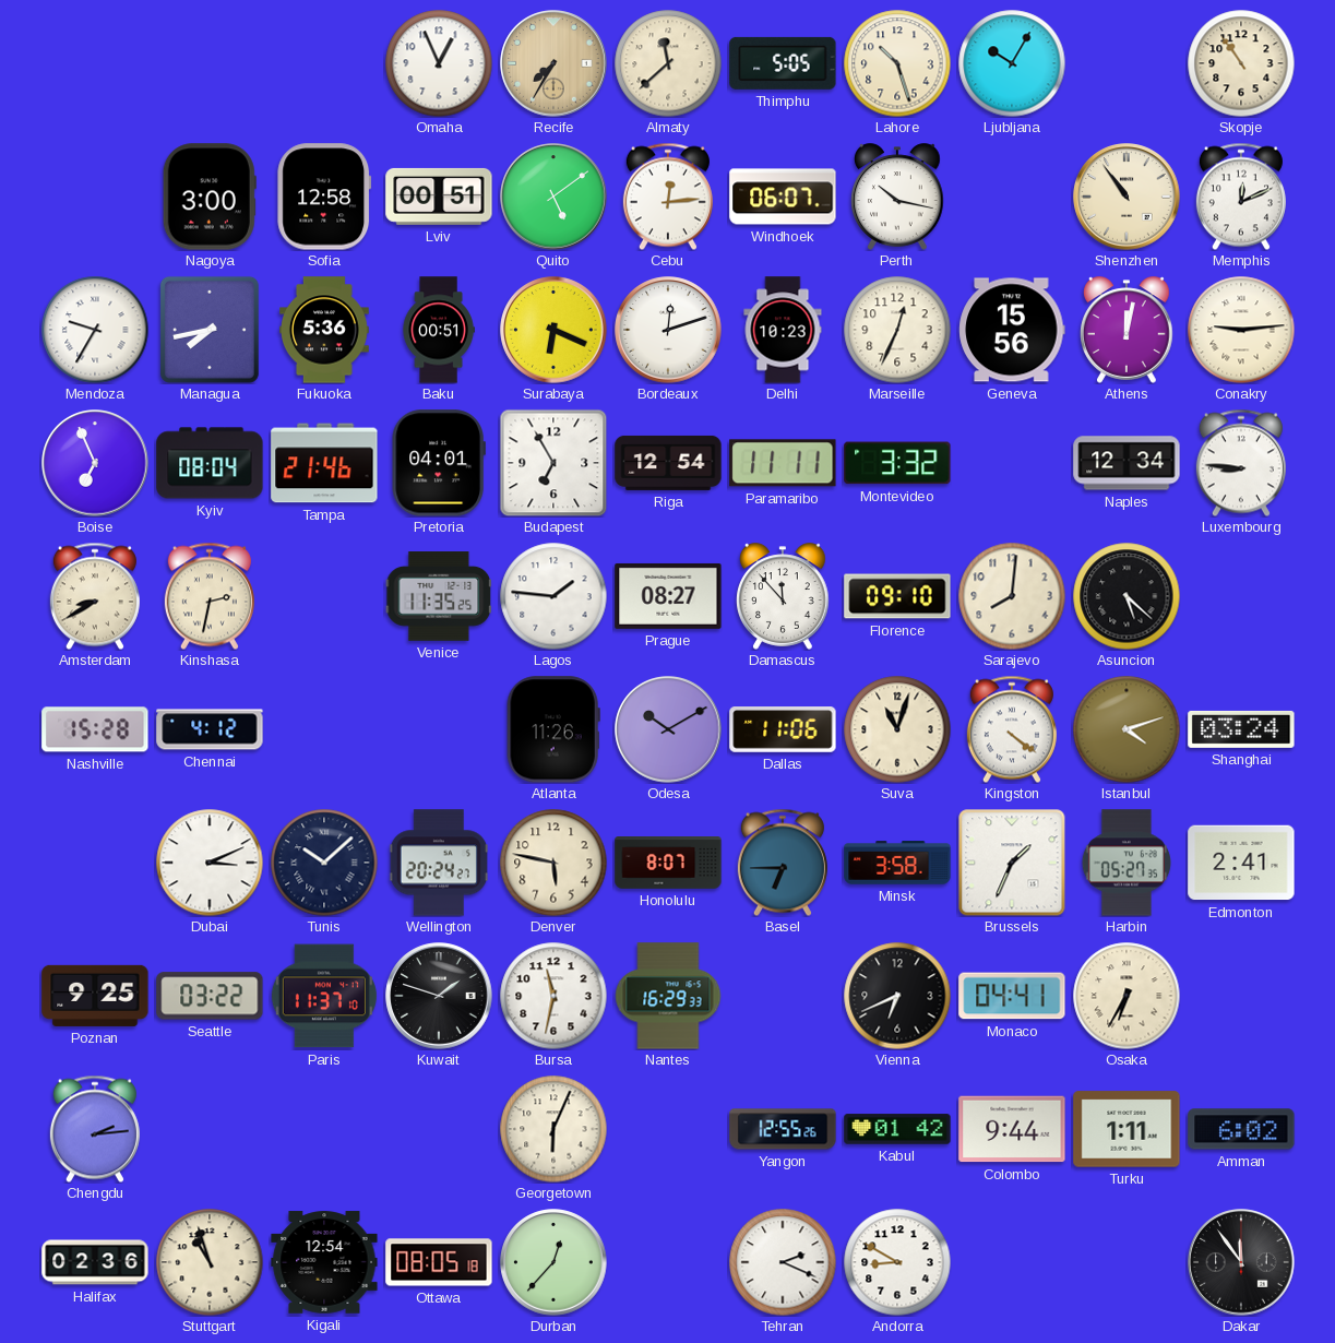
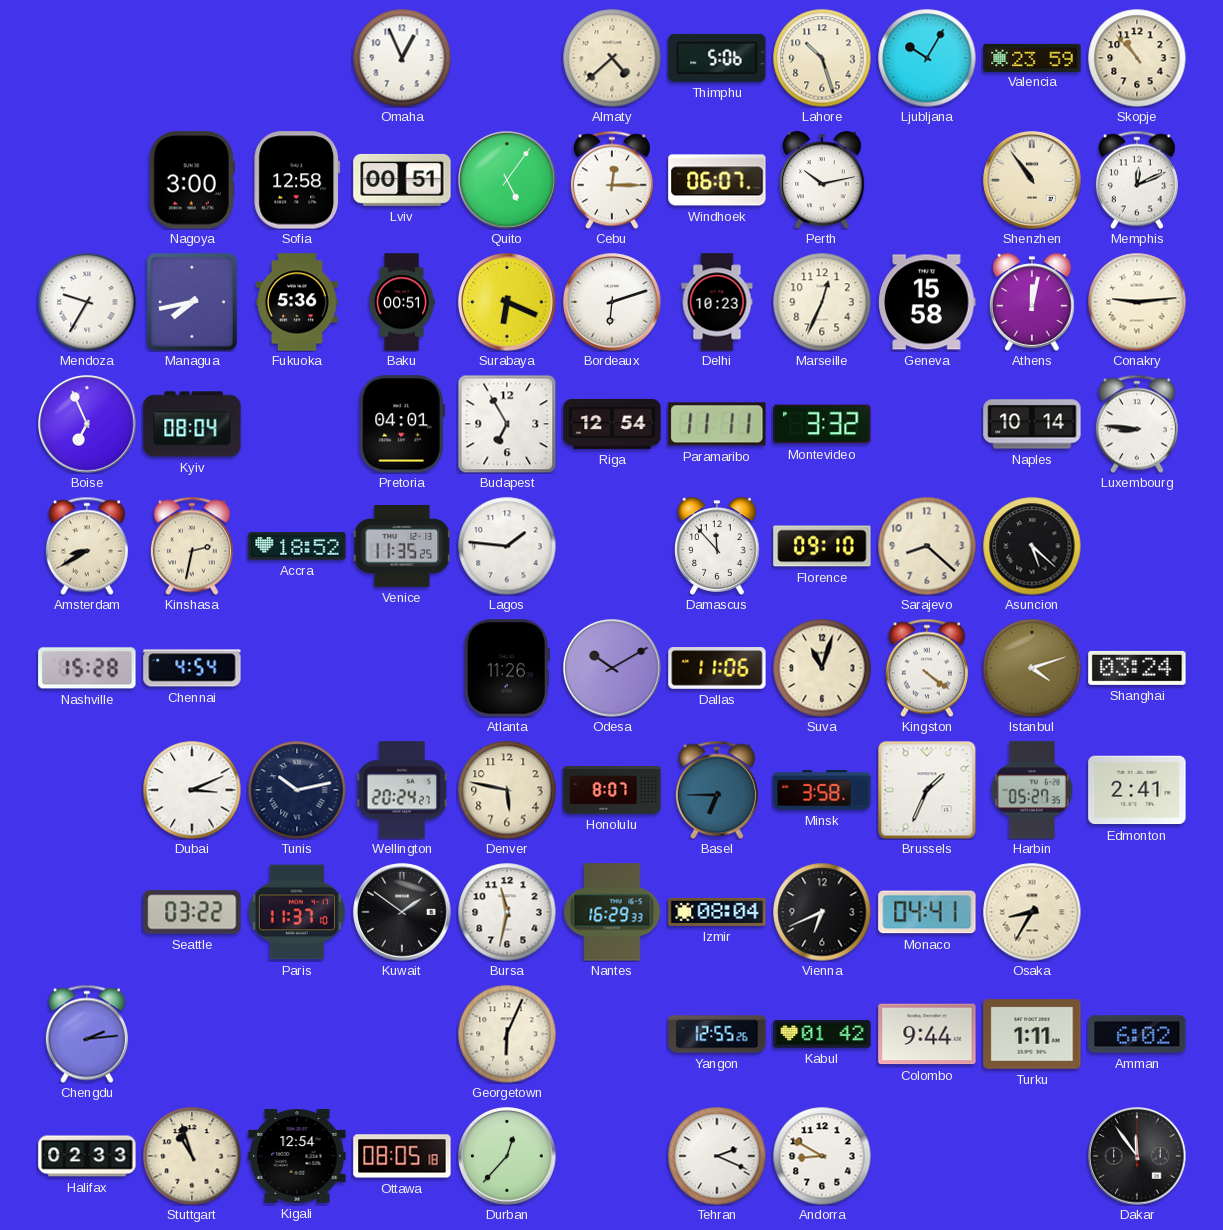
Recife: 7:35 -> none (553, 63)
Almaty: 11:38 -> 4:38 (612, 58)
Thimphu: 5:05 -> 5:06 (717, 58)
Valencia: none -> 23:59 (1032, 57)
Skopje: 10:54 -> 10:53 (1137, 58)
Quito: 5:09 -> 5:06 (507, 180)
Cebu: 12:14 -> 12:15 (612, 180)
Perth: 10:17 -> 10:13 (822, 180)
Bordeaux: 12:12 -> 6:12 (612, 302)
Geneva: 15:56 -> 15:58 (927, 302)
Tampa: 21:46 -> none (324, 463)
Naples: 12:34 -> 10:14 (1032, 424)
Accra: none -> 18:52 (297, 546)
Prague: 08:27 -> none (668, 596)
Sarajevo: 8:01 -> 8:22 (927, 546)
Chennai: 4:12 -> 4:54 (192, 668)
Tunis: 10:08 -> 10:13 (297, 790)
Poznan: 9:25 -> none (95, 996)
Kuwait: 1:48 -> 1:51 (402, 912)
Izmir: none -> 08:04 (717, 912)
Osaka: 6:35 -> 8:35 (1032, 912)
Halifax: 02:36 -> 02:33 (87, 1156)
